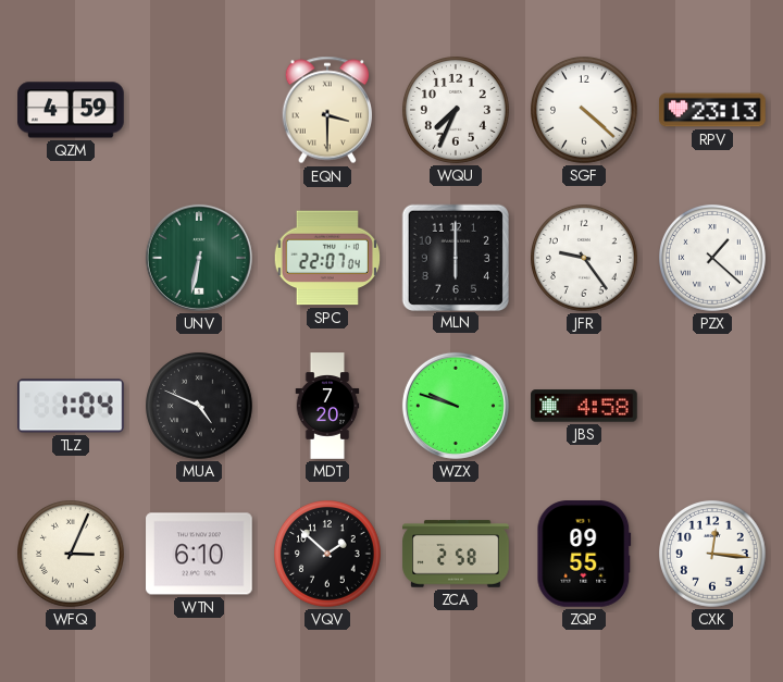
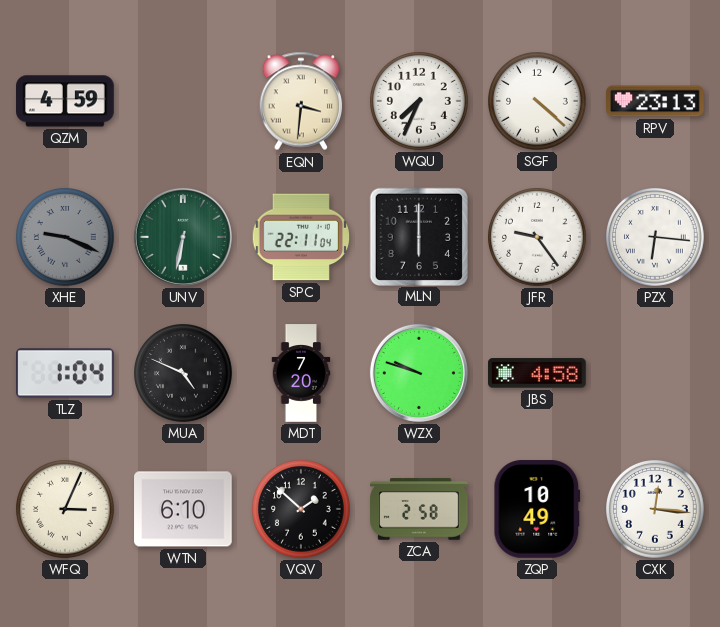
EQN: 3:30 -> 3:31 (301, 101)
XHE: none -> 9:19 (66, 238)
SPC: 22:07 -> 22:11 (300, 237)
PZX: 1:22 -> 6:16 (656, 238)
ZQP: 09:55 -> 10:49 (537, 509)
